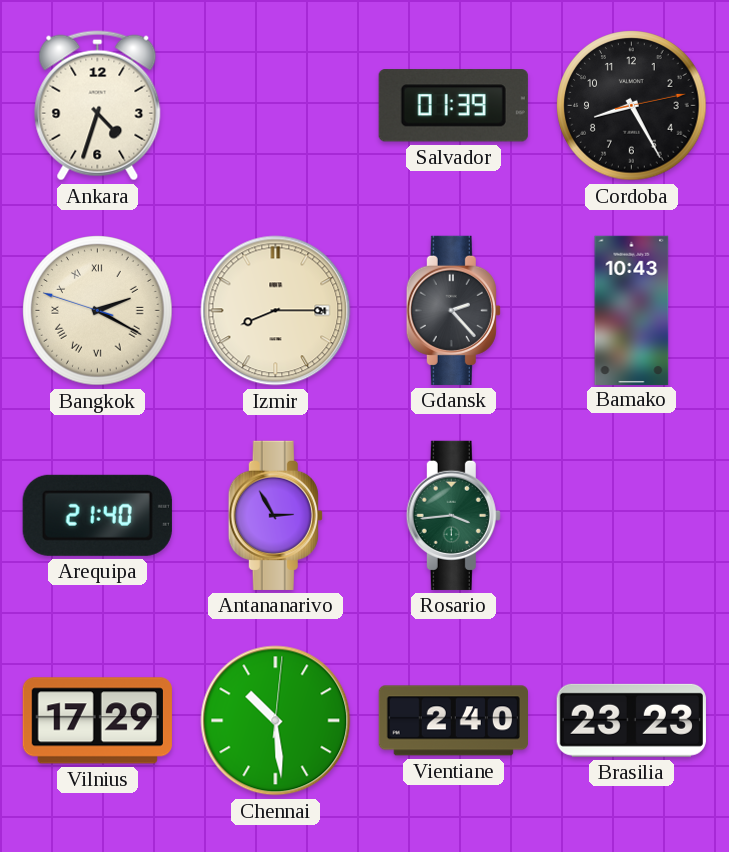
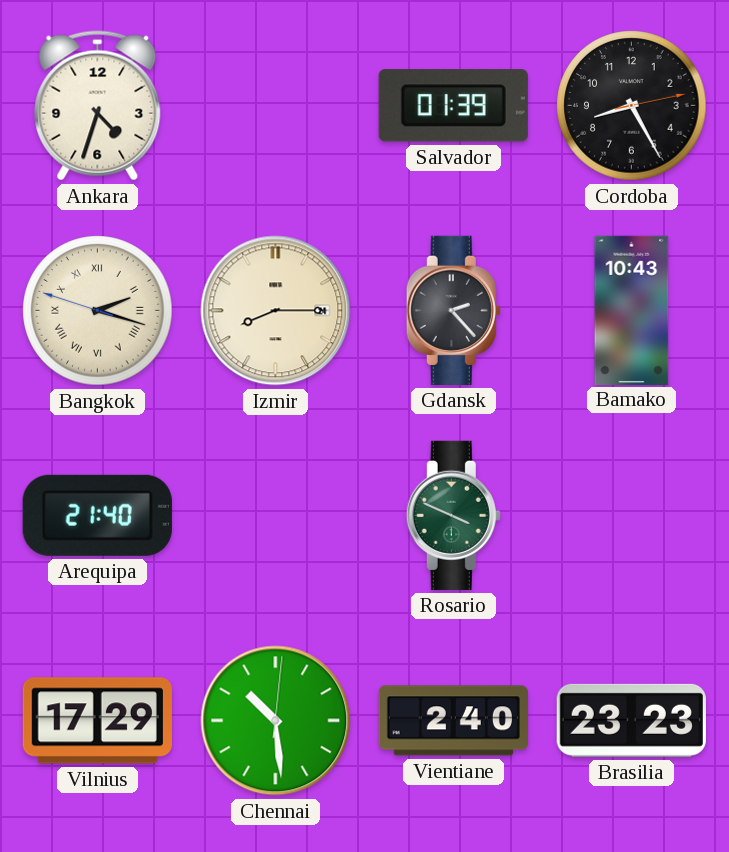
Bangkok: 2:19 -> 2:17 (98, 311)
Antananarivo: 2:55 -> none (275, 515)
Rosario: 3:44 -> 3:49 (453, 515)
